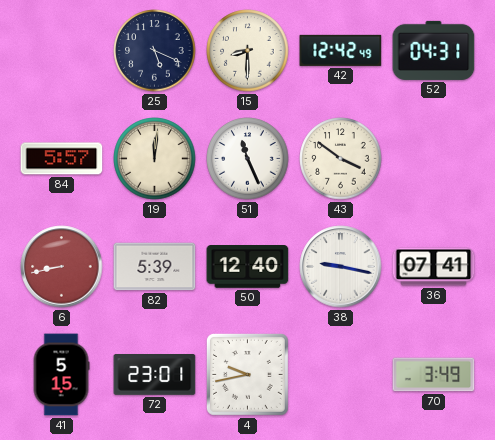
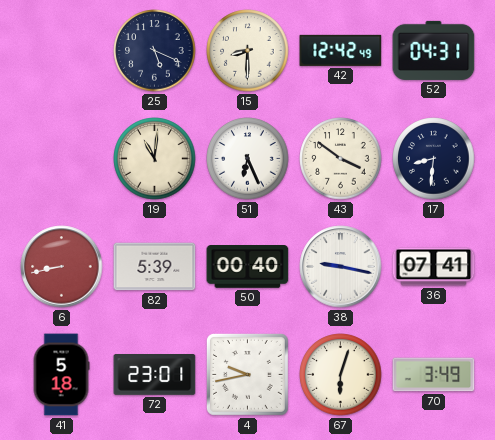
84: 5:57 -> none (62, 159)
19: 12:01 -> 11:01 (155, 159)
51: 11:26 -> 6:26 (248, 159)
17: none -> 8:31 (434, 159)
50: 12:40 -> 00:40 (248, 267)
41: 5:15 -> 5:18 (61, 375)
67: none -> 6:03 (341, 375)
